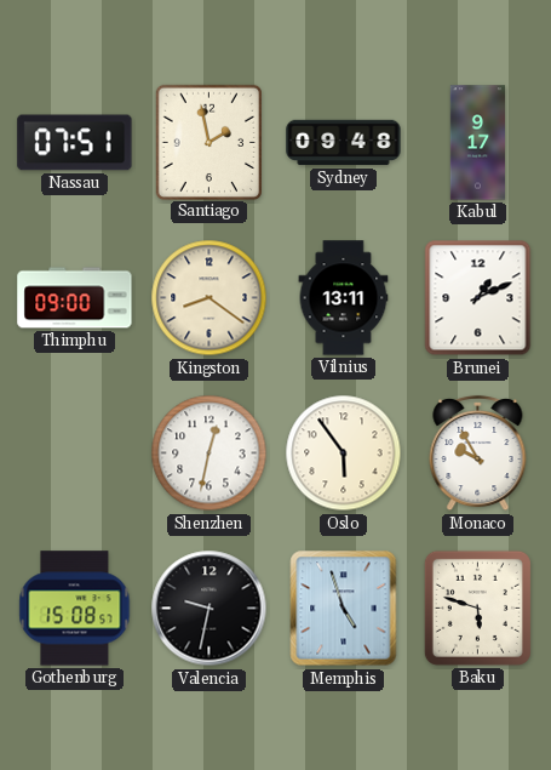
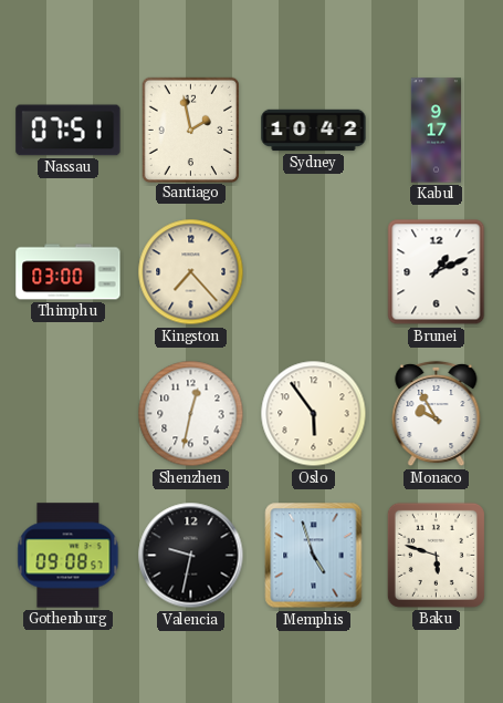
Sydney: 09:48 -> 10:42 (314, 131)
Thimphu: 09:00 -> 03:00 (69, 272)
Kingston: 8:21 -> 7:23 (191, 272)
Vilnius: 13:11 -> none (344, 298)
Gothenburg: 15:08 -> 09:08 (69, 556)
